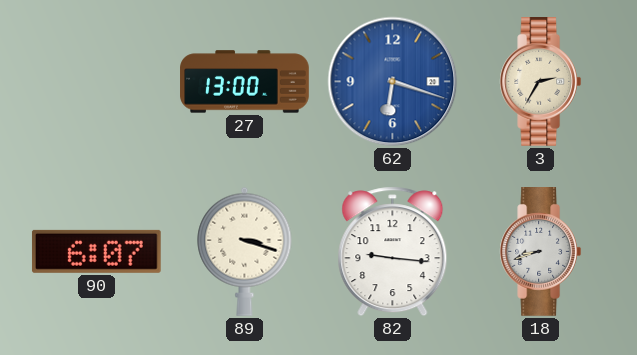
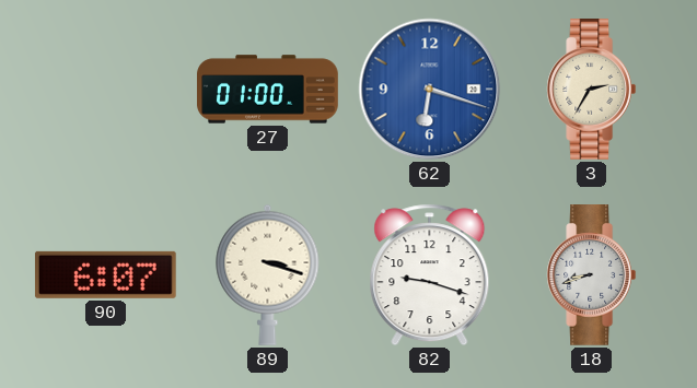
27: 13:00 -> 01:00 (268, 90)
82: 9:16 -> 9:18 (430, 275)
